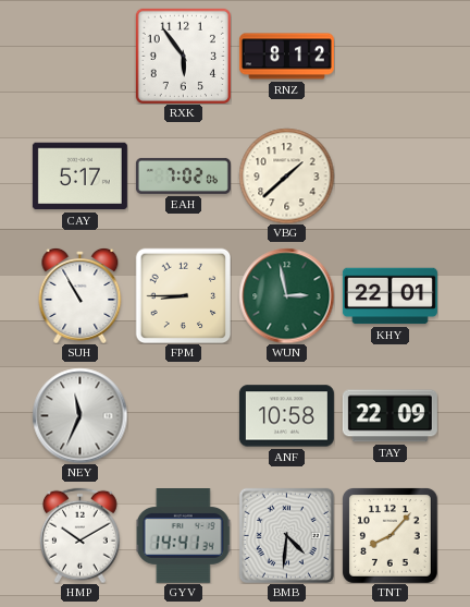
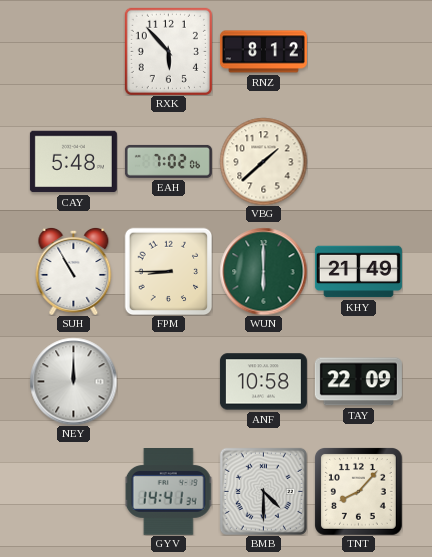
RXK: 5:54 -> 5:53 (168, 51)
CAY: 5:17 -> 5:48 (73, 162)
WUN: 2:58 -> 6:00 (263, 271)
KHY: 22:01 -> 21:49 (358, 272)
NEY: 11:34 -> 12:00 (73, 381)
HMP: 10:10 -> none (79, 535)
BMB: 4:31 -> 4:30 (263, 491)
